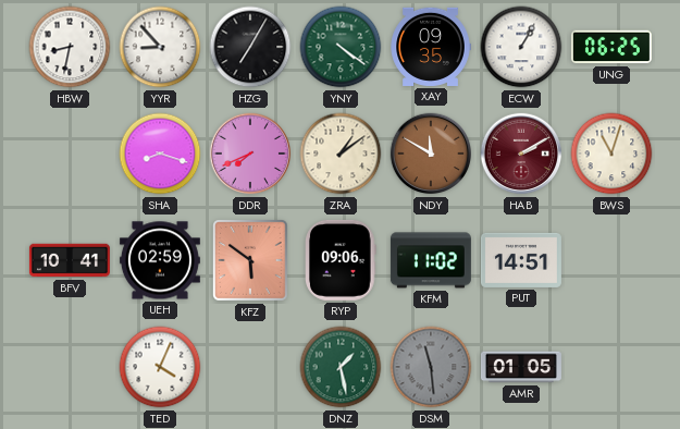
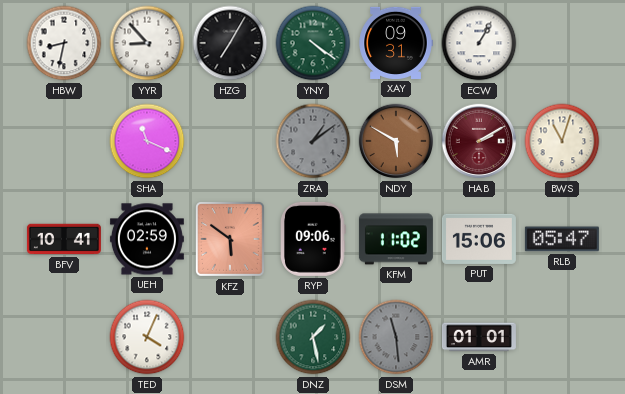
XAY: 09:35 -> 09:31 (396, 43)
UNG: 06:25 -> none (611, 47)
SHA: 8:18 -> 11:19 (147, 141)
DDR: 7:41 -> none (250, 154)
ZRA dial: cream -> grey (313, 141)
NDY: 11:50 -> 5:50 (396, 141)
PUT: 14:51 -> 15:06 (479, 239)
RLB: none -> 05:47 (562, 239)
AMR: 01:05 -> 01:01 (479, 337)
